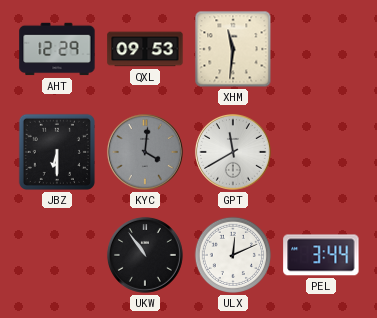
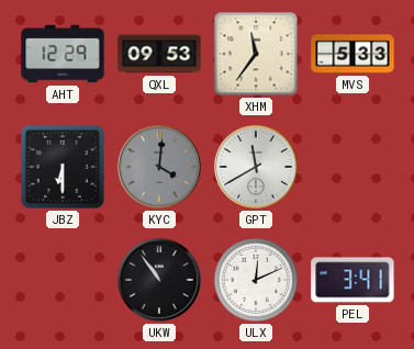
XHM: 11:31 -> 11:36 (256, 54)
MVS: none -> 5:33 (353, 54)
PEL: 3:44 -> 3:41 (353, 280)
